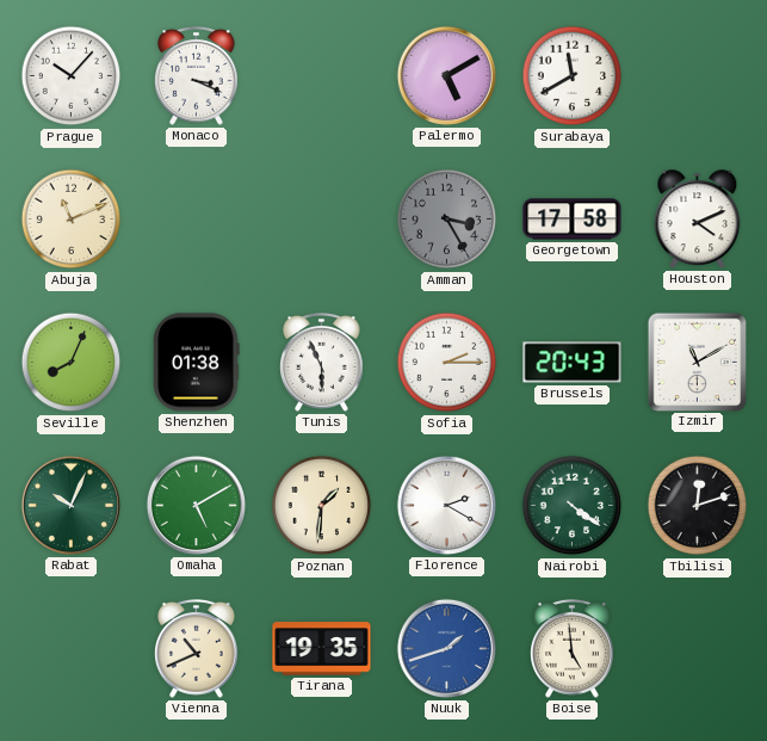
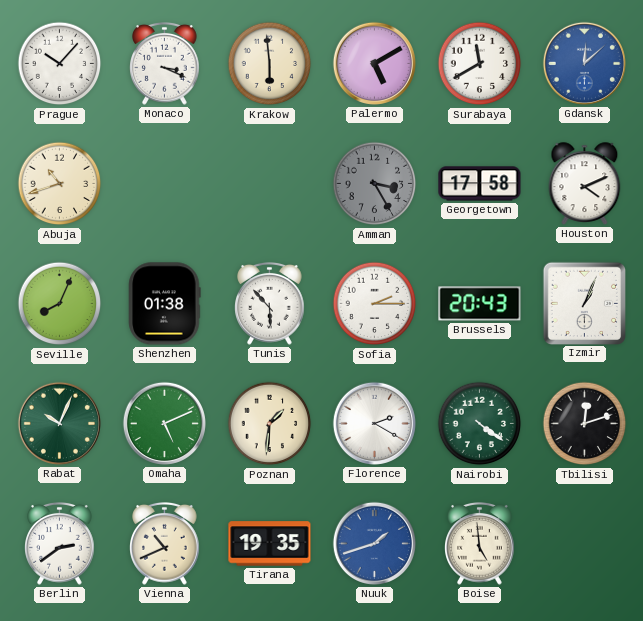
Krakow: none -> 5:59 (270, 64)
Gdansk: none -> 12:08 (584, 63)
Abuja: 11:11 -> 10:42 (60, 184)
Tunis: 5:56 -> 5:53 (270, 304)
Izmir: 11:10 -> 1:04 (584, 303)
Omaha: 5:10 -> 5:11 (164, 423)
Berlin: none -> 2:39 (60, 544)
